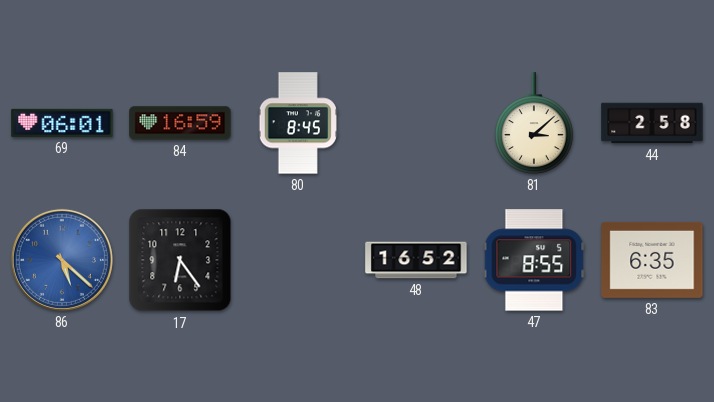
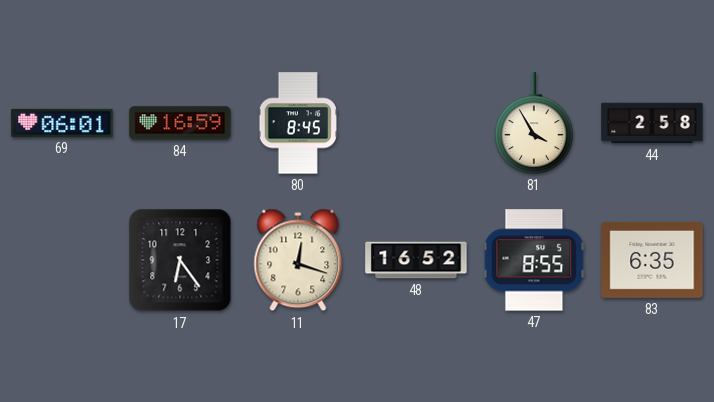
81: 3:08 -> 3:55 (534, 123)
86: 5:22 -> none (62, 260)
11: none -> 12:18 (298, 260)
